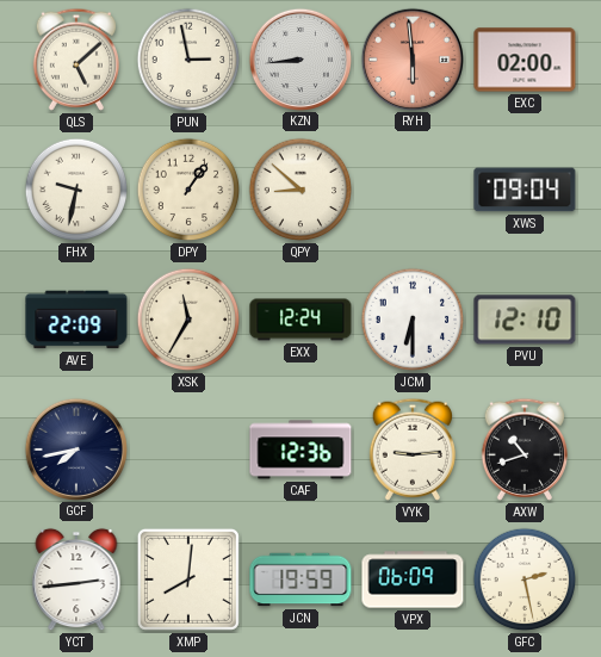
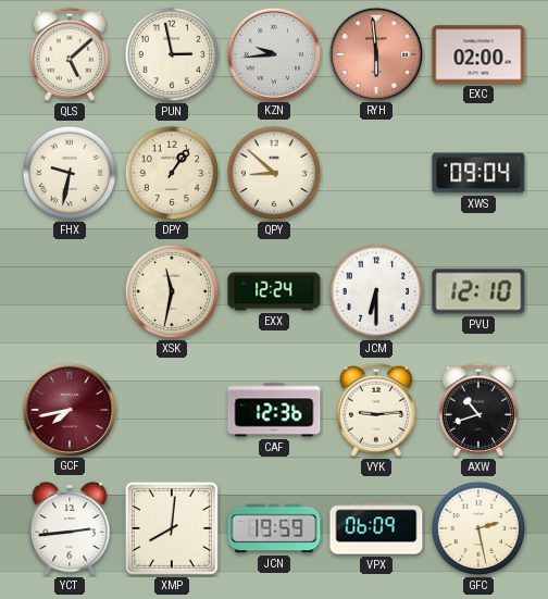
KZN: 8:44 -> 9:44 (273, 53)
AVE: 22:09 -> none (76, 320)
XSK: 11:35 -> 11:32 (172, 291)
GCF dial: navy -> burgundy (68, 409)
